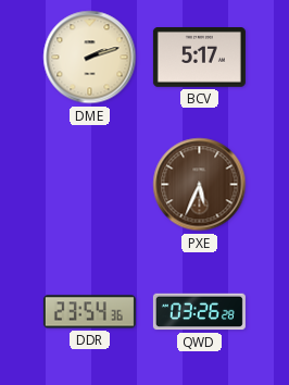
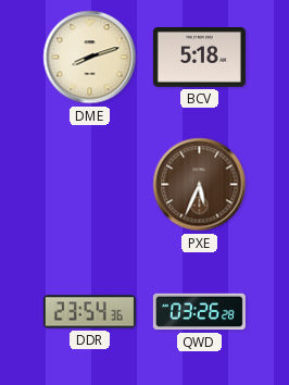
DME: 2:12 -> 8:12 (90, 58)
BCV: 5:17 -> 5:18 (199, 58)
